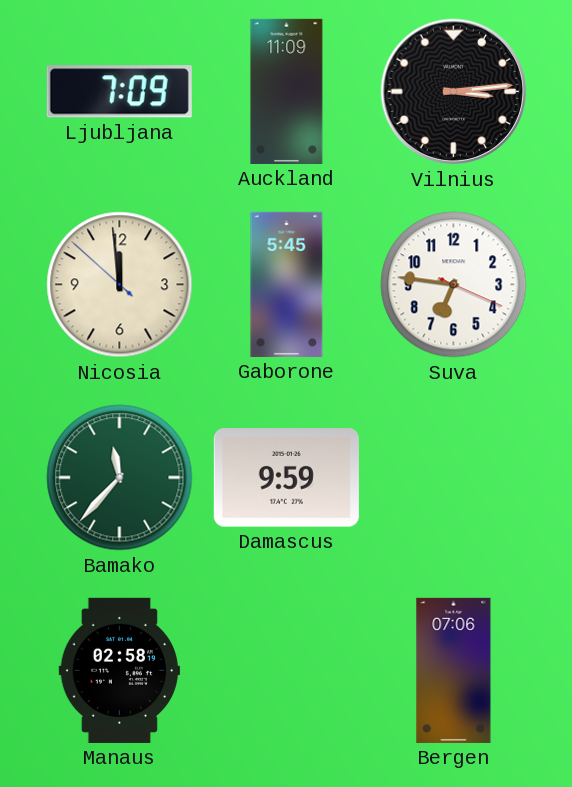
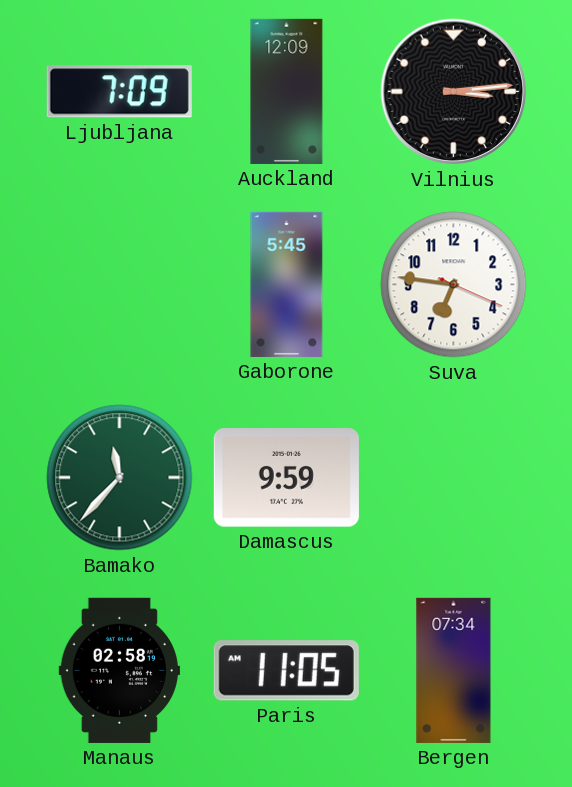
Auckland: 11:09 -> 12:09 (287, 91)
Nicosia: 11:58 -> none (120, 285)
Paris: none -> 11:05 (286, 671)
Bergen: 07:06 -> 07:34 (454, 670)
